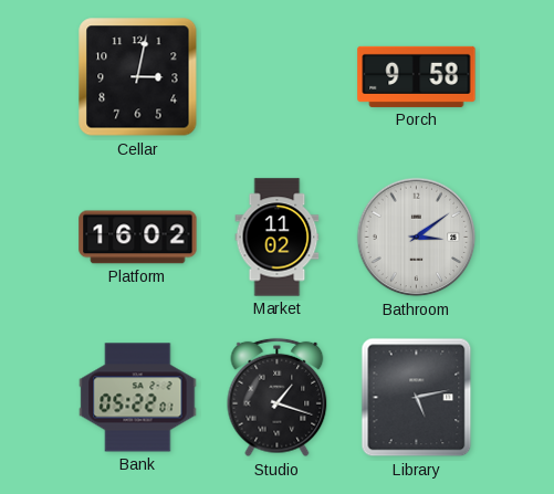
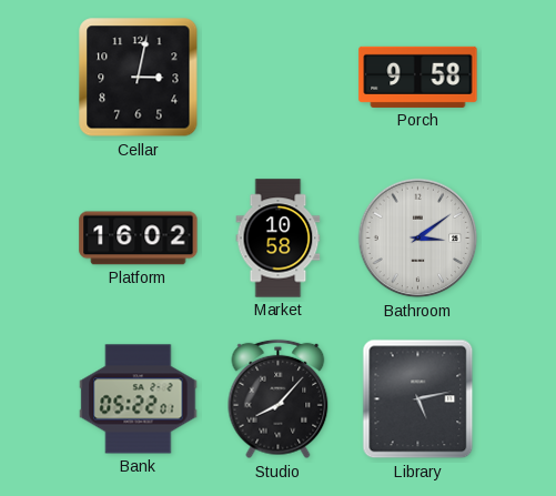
Market: 11:02 -> 10:58 (279, 239)
Studio: 1:18 -> 8:07 (279, 399)
